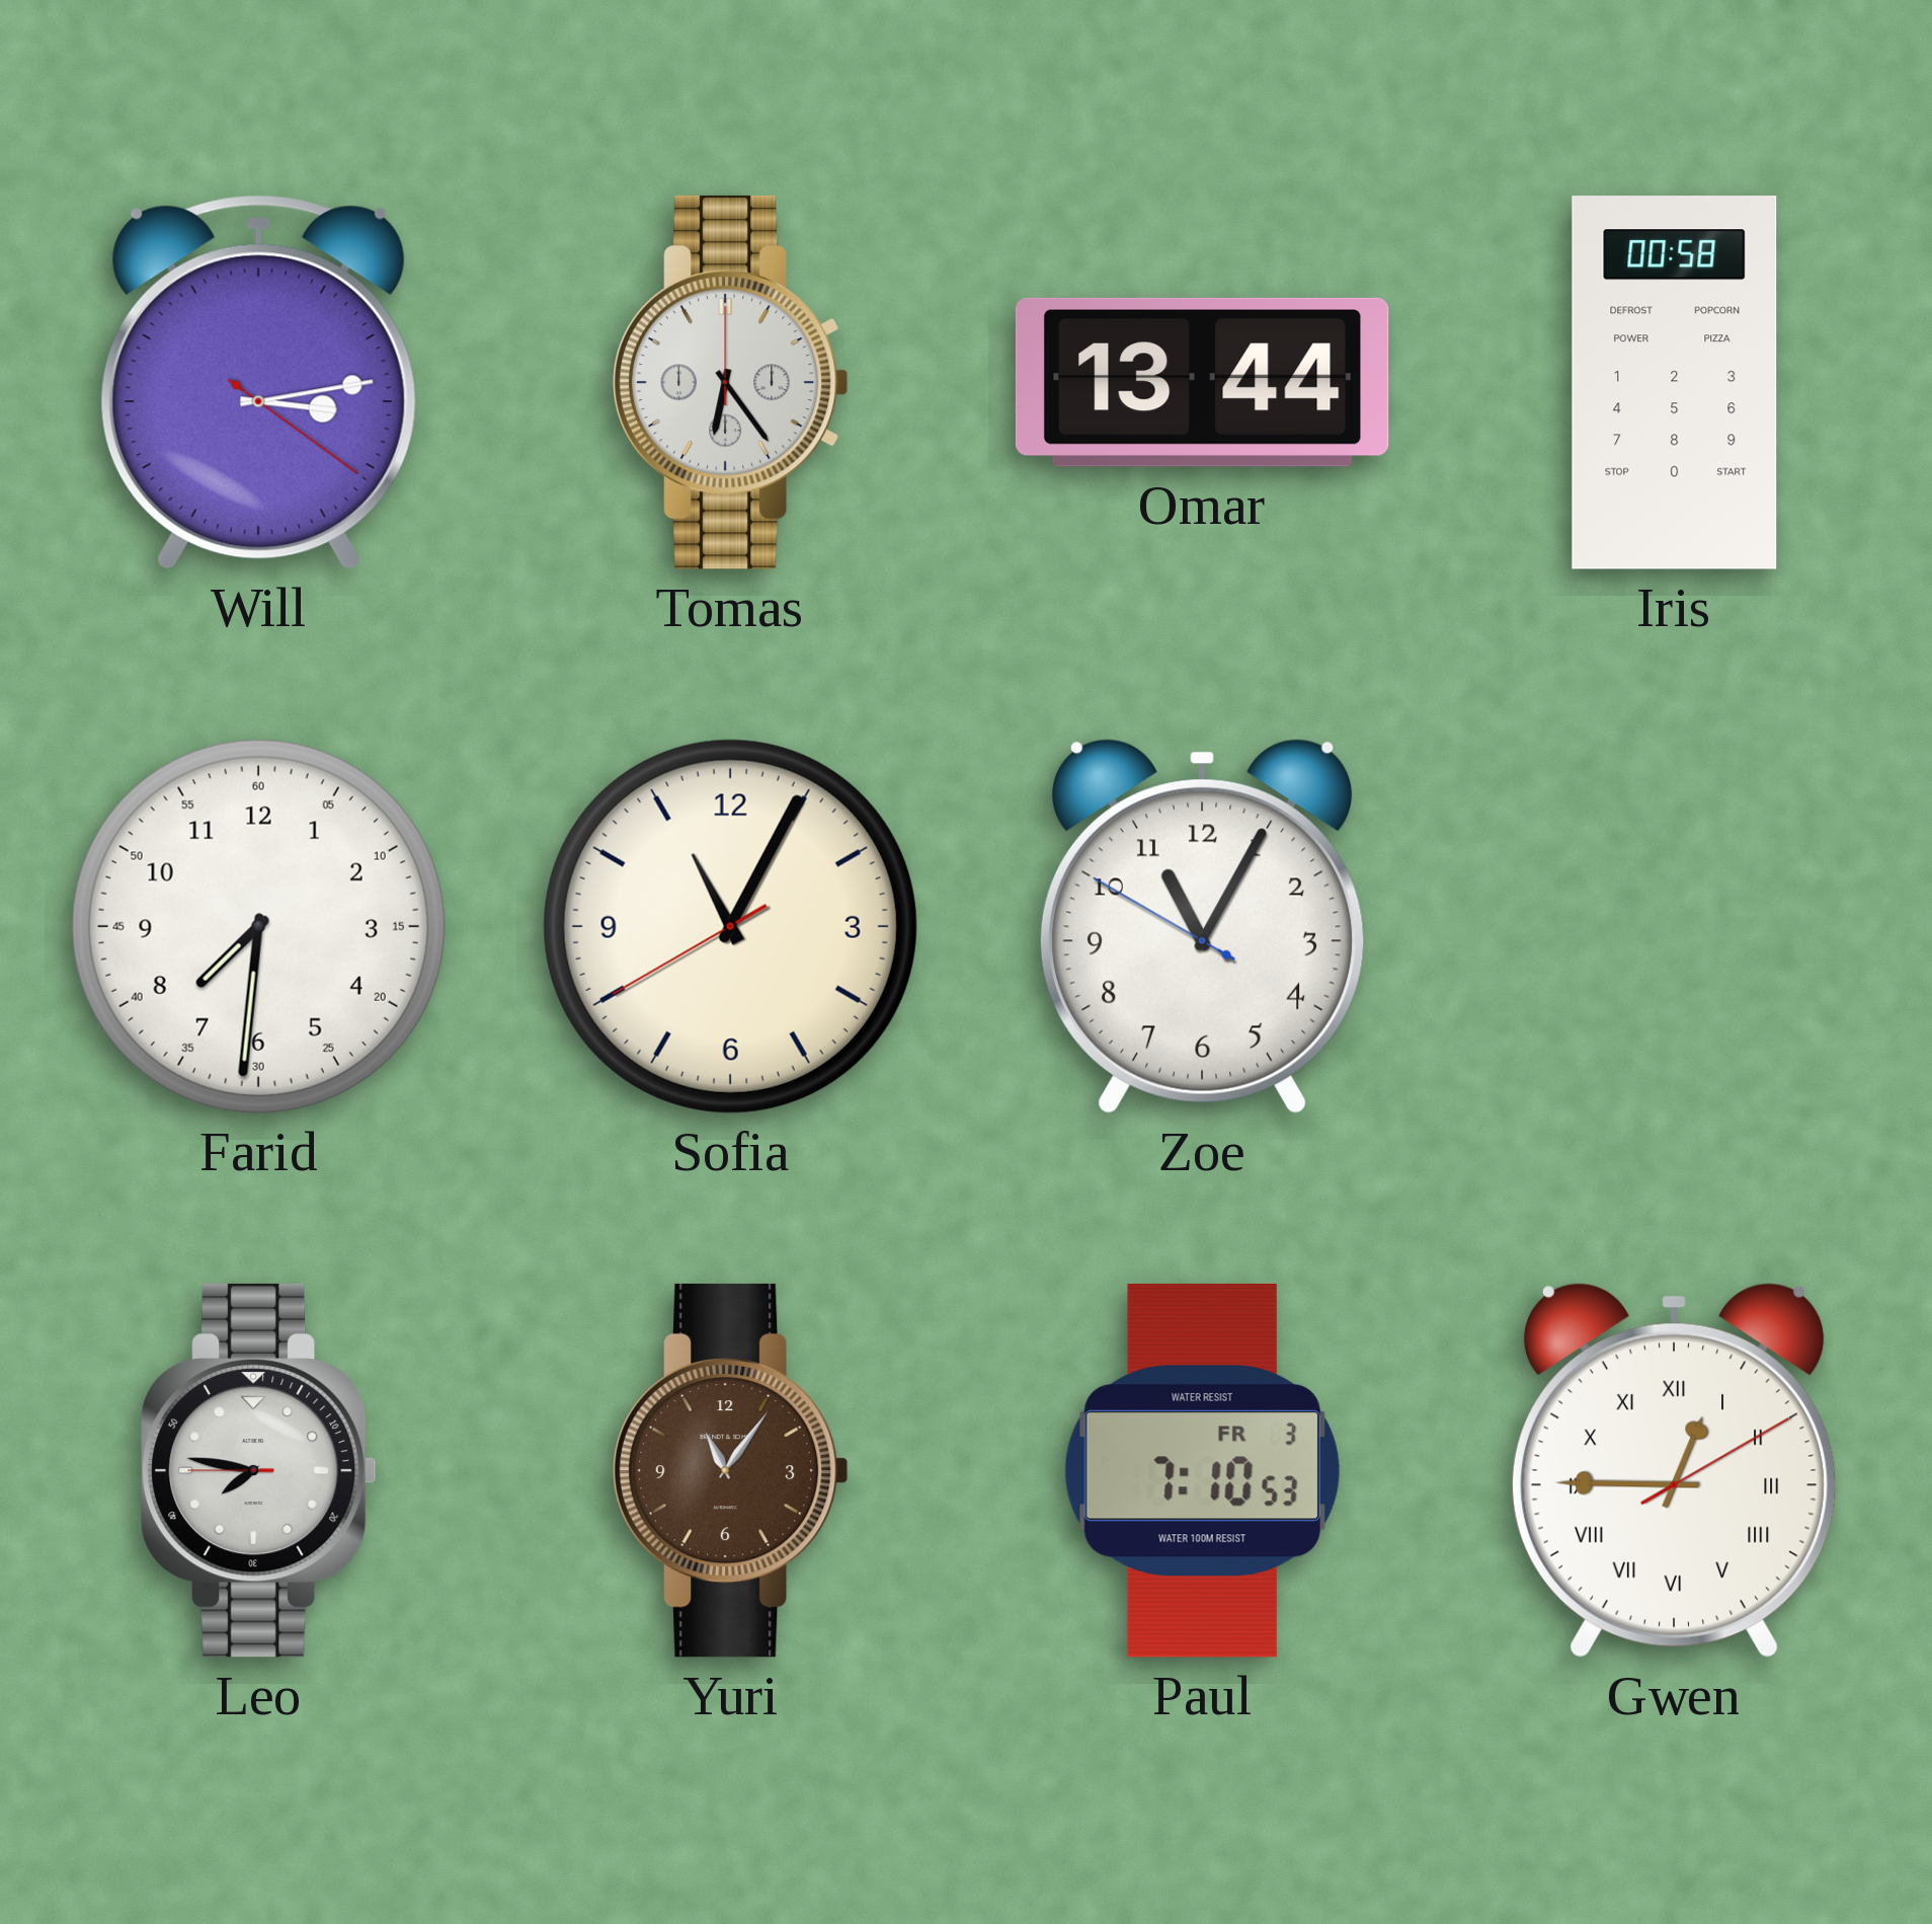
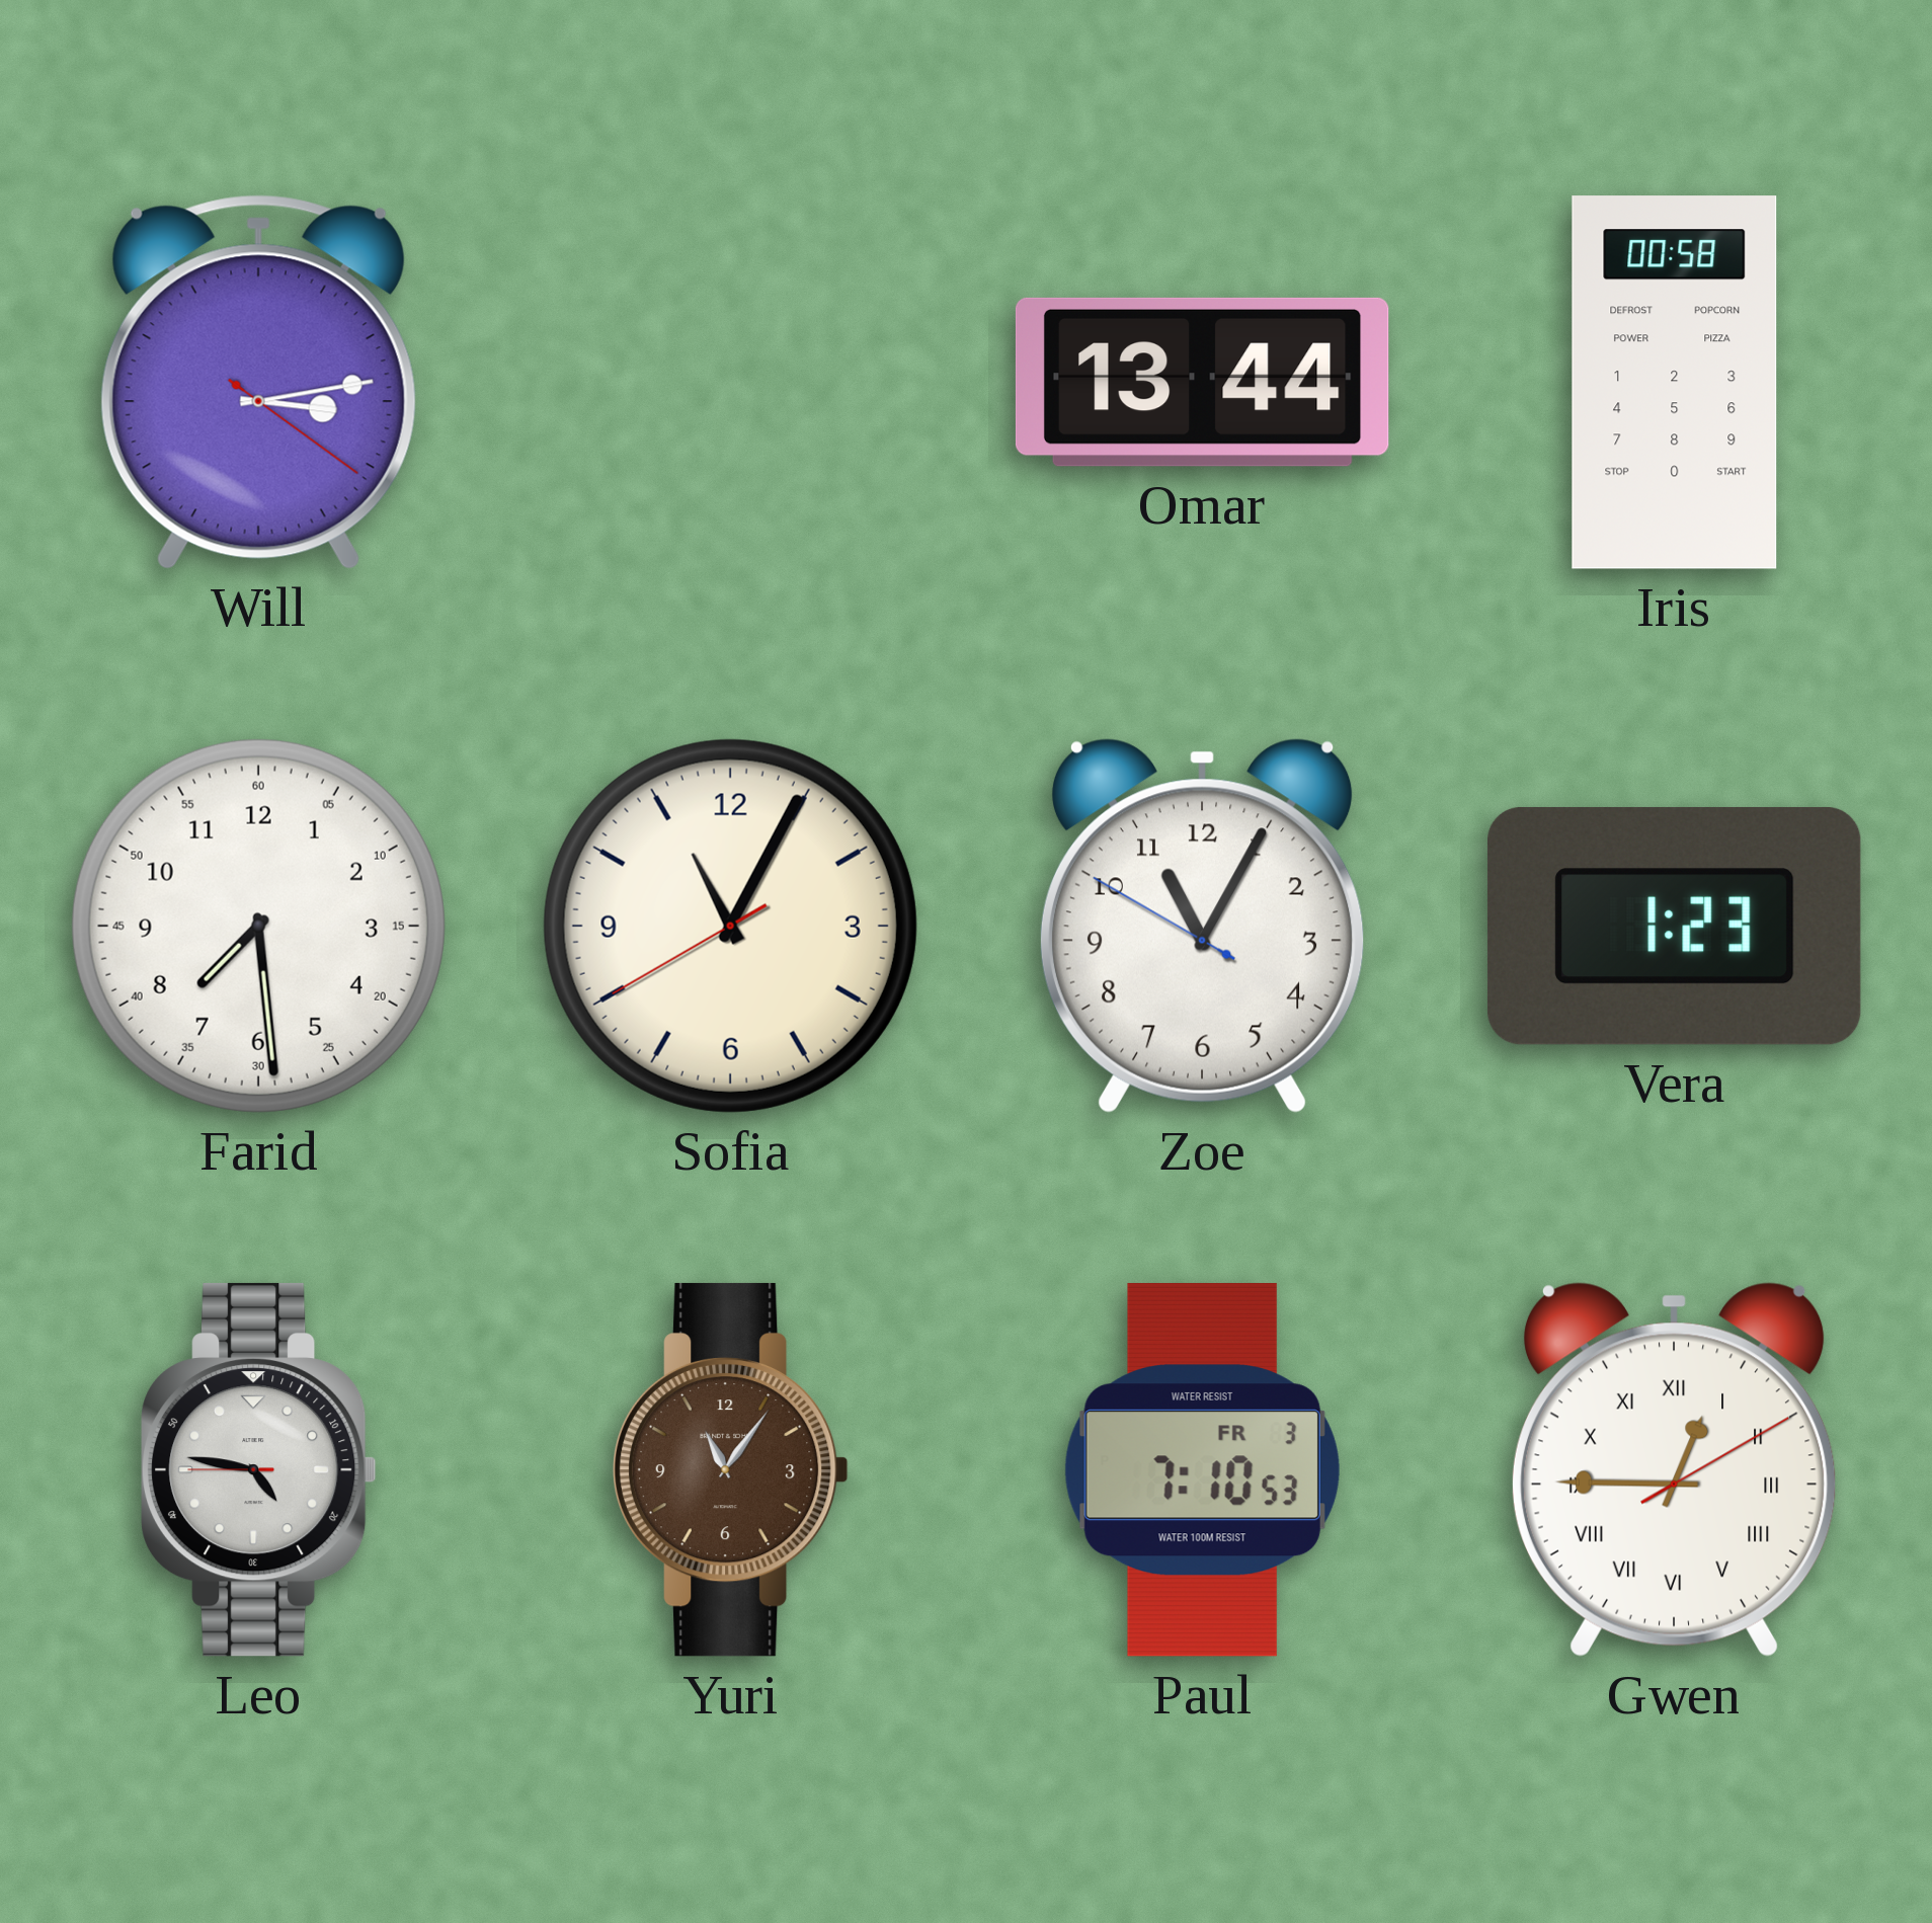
Tomas: 6:24 -> none (731, 382)
Farid: 7:31 -> 7:29 (258, 926)
Vera: none -> 1:23 (1674, 926)
Leo: 7:46 -> 4:46 (259, 1469)
